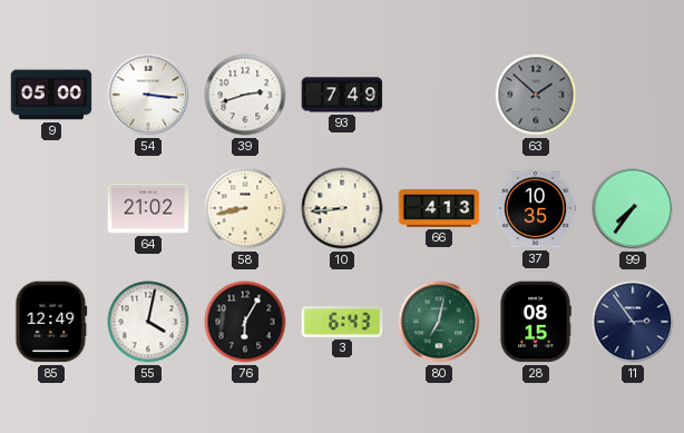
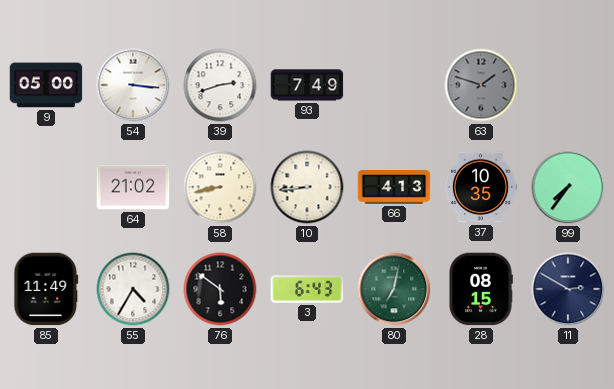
63: 1:52 -> 1:48 (481, 85)
85: 12:49 -> 11:49 (46, 289)
55: 4:02 -> 4:35 (133, 289)
76: 6:05 -> 5:51 (220, 289)
11: 2:54 -> 2:50 (568, 289)
